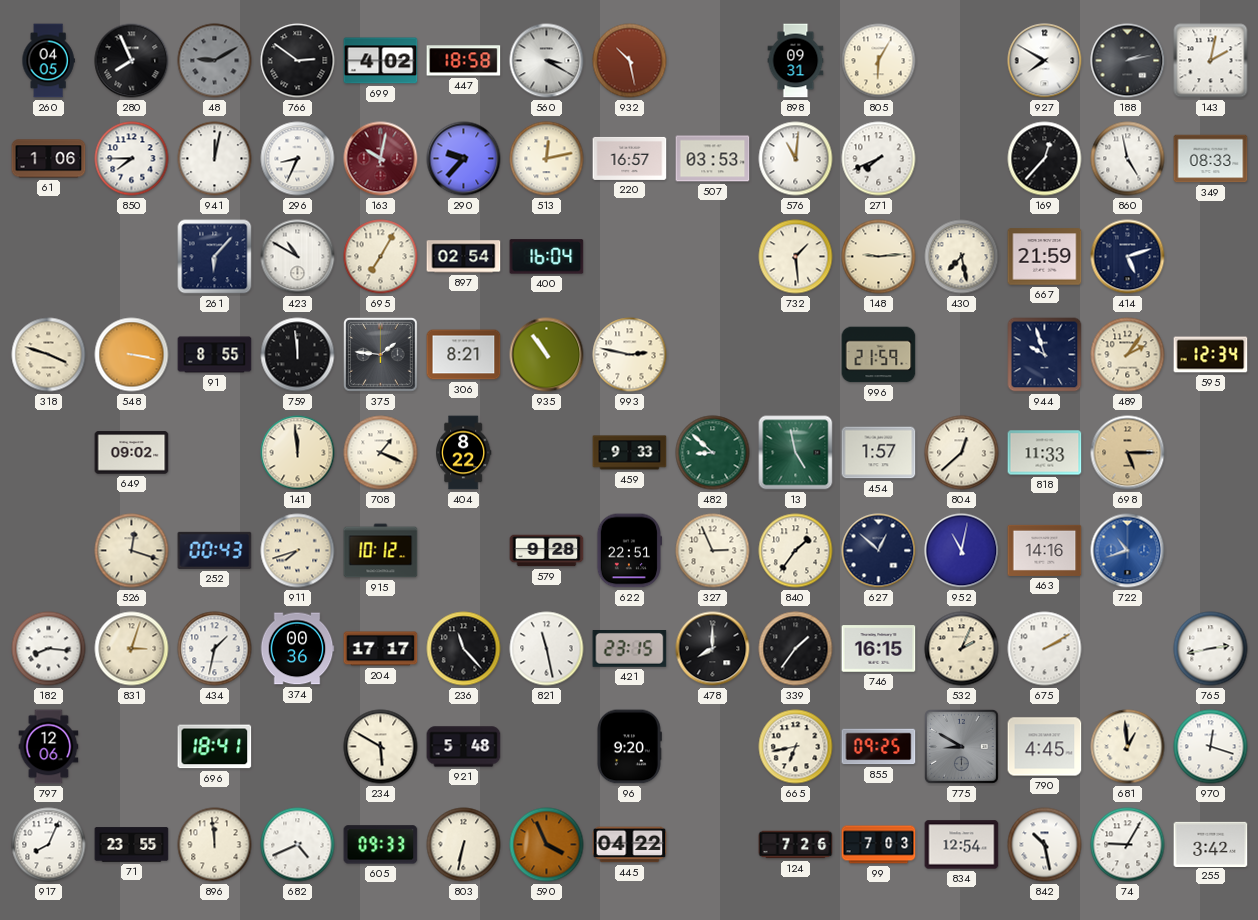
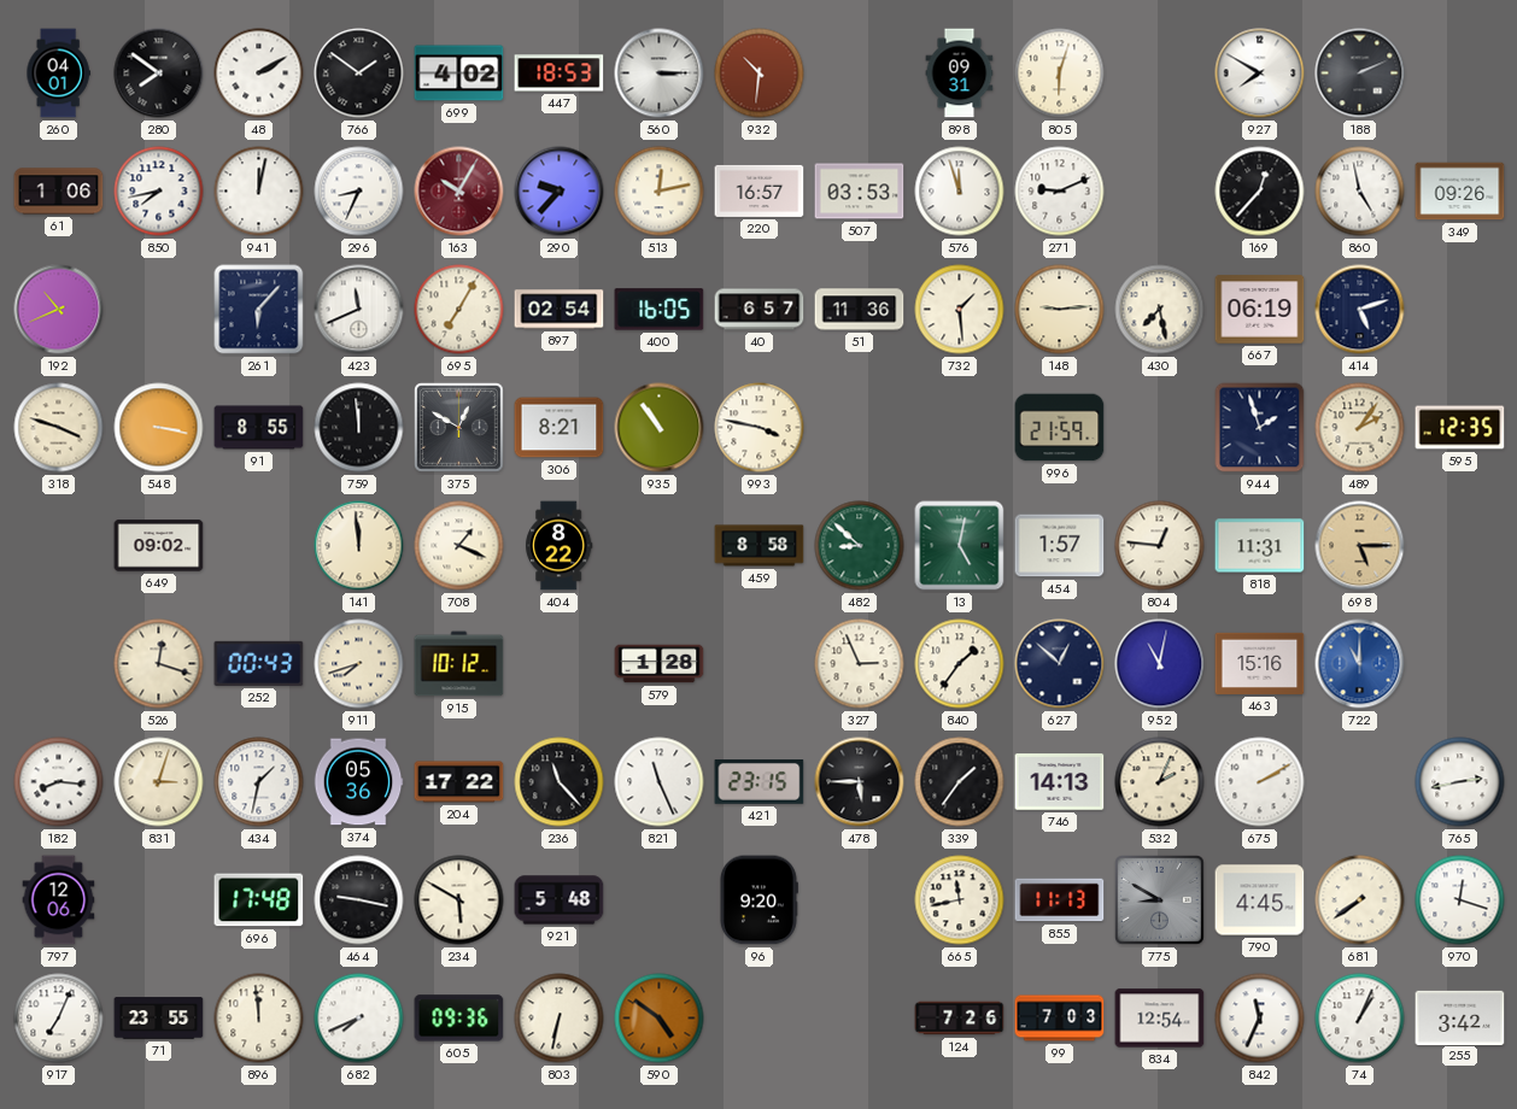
260: 04:05 -> 04:01 (58, 74)
280: 7:56 -> 7:51 (159, 74)
48: 9:10 -> 2:10 (259, 74)
48 dial: grey -> white (259, 74)
766: 2:51 -> 1:51 (359, 74)
447: 18:58 -> 18:53 (560, 74)
560: 3:20 -> 3:15 (660, 74)
932: 10:28 -> 10:31 (760, 74)
805: 6:05 -> 6:03 (1060, 74)
188: 2:13 -> 2:11 (1360, 74)
143: 2:02 -> none (1211, 61)
850: 7:45 -> 7:43 (159, 192)
163: 10:02 -> 10:05 (459, 192)
576: 11:01 -> 11:57 (960, 192)
271: 7:41 -> 9:11 (1060, 192)
349: 08:33 -> 09:26 (1460, 192)
192: none -> 10:41 (59, 310)
423: 10:50 -> 11:41 (359, 310)
400: 16:04 -> 16:05 (660, 310)
40: none -> 6:57 (760, 310)
51: none -> 11:36 (860, 310)
667: 21:59 -> 06:19 (1260, 310)
375: 1:46 -> 12:50 (459, 428)
993: 2:47 -> 3:47 (760, 428)
944: 9:57 -> 1:57 (1260, 428)
595: 12:34 -> 12:35 (1460, 428)
459: 9:33 -> 8:58 (760, 546)
13: 4:58 -> 5:02 (960, 546)
804: 12:38 -> 12:46 (1160, 546)
818: 11:33 -> 11:31 (1260, 546)
579: 9:28 -> 1:28 (660, 664)
622: 22:51 -> none (628, 551)
463: 14:16 -> 15:16 (1260, 663)
722: 10:42 -> 11:00 (1360, 664)
374: 00:36 -> 05:36 (358, 782)
204: 17:17 -> 17:22 (459, 782)
821: 11:28 -> 11:26 (660, 782)
478: 8:00 -> 5:45 (860, 782)
746: 16:15 -> 14:13 (1060, 782)
696: 18:41 -> 17:48 (259, 900)
464: none -> 9:17 (359, 900)
665: 6:43 -> 11:43 (960, 900)
855: 09:25 -> 11:13 (1060, 900)
681: 12:59 -> 7:39 (1360, 900)
917: 8:04 -> 7:04 (59, 1019)
682: 4:41 -> 7:41 (359, 1019)
605: 09:33 -> 09:36 (459, 1019)
590: 3:56 -> 4:51 (660, 1019)
445: 04:22 -> none (630, 845)
842: 10:28 -> 11:34 (1260, 1019)
74: 9:05 -> 1:04 (1360, 1019)
